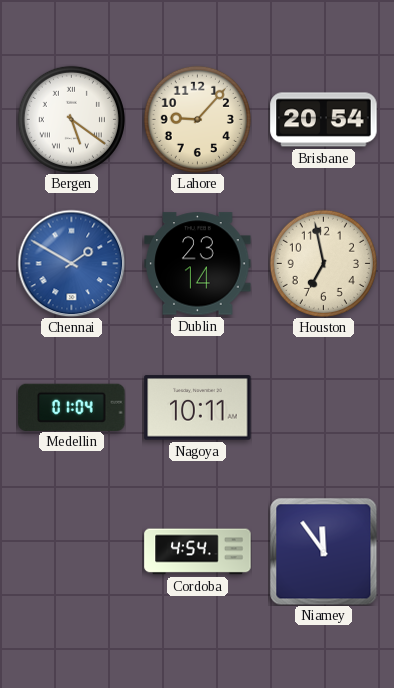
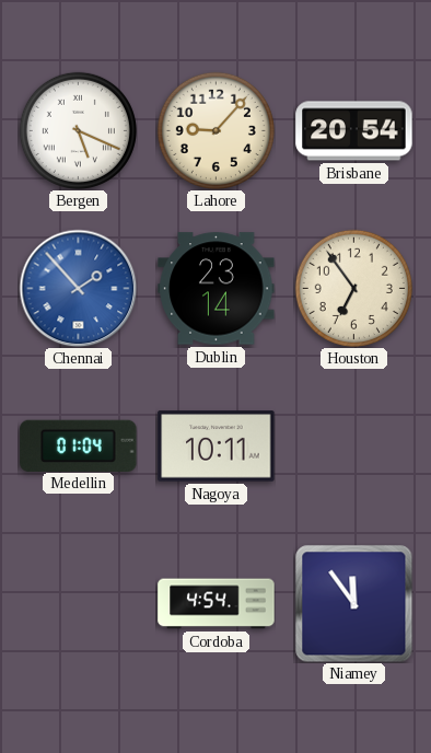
Bergen: 5:21 -> 5:19 (78, 130)
Chennai: 1:50 -> 1:53 (78, 288)
Houston: 6:58 -> 6:54 (353, 288)
